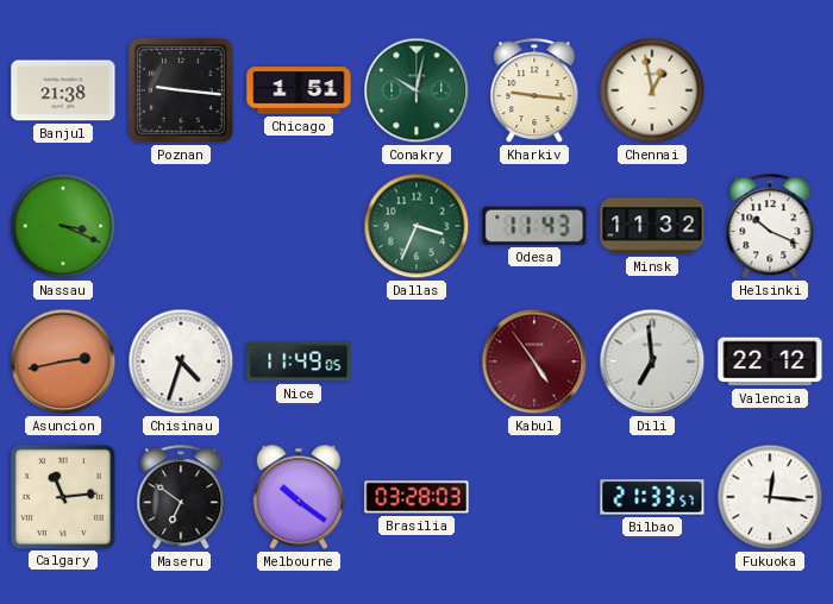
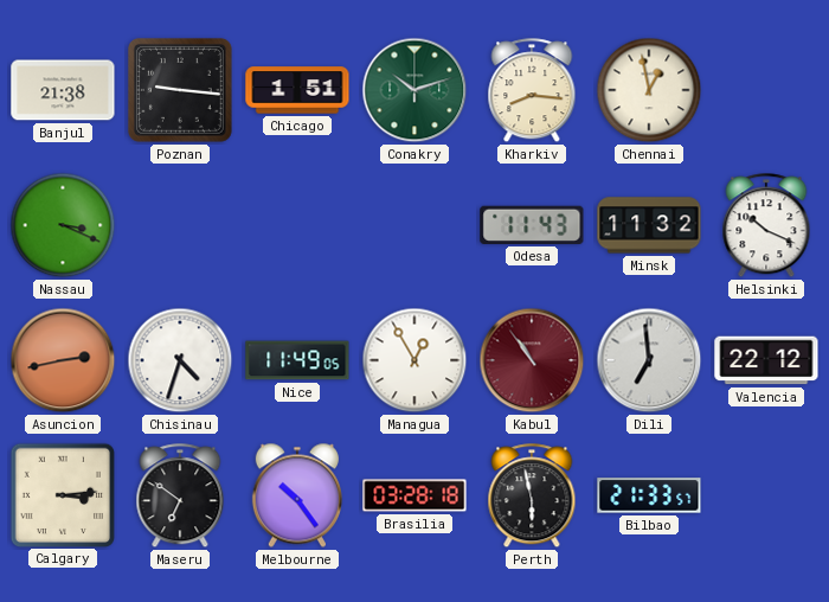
Conakry: 10:02 -> 10:12 (415, 90)
Kharkiv: 9:16 -> 8:16 (532, 91)
Dallas: 3:34 -> none (416, 226)
Managua: none -> 12:55 (415, 360)
Kabul: 4:54 -> 10:54 (532, 360)
Calgary: 11:14 -> 3:14 (62, 494)
Melbourne: 10:21 -> 10:24 (297, 495)
Brasilia: 03:28:03 -> 03:28:18 (415, 495)
Perth: none -> 5:58 (532, 497)
Fukuoka: 12:16 -> none (770, 497)
